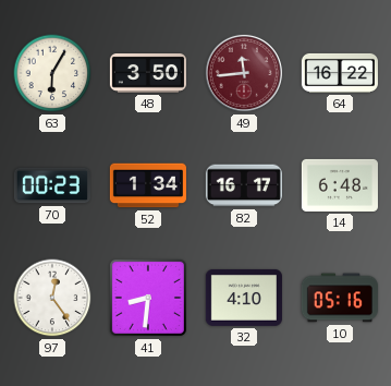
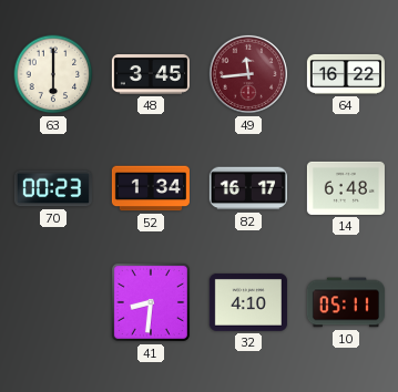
63: 6:05 -> 6:00 (53, 74)
48: 3:50 -> 3:45 (151, 75)
97: 12:24 -> none (52, 298)
10: 05:16 -> 05:11 (346, 302)
